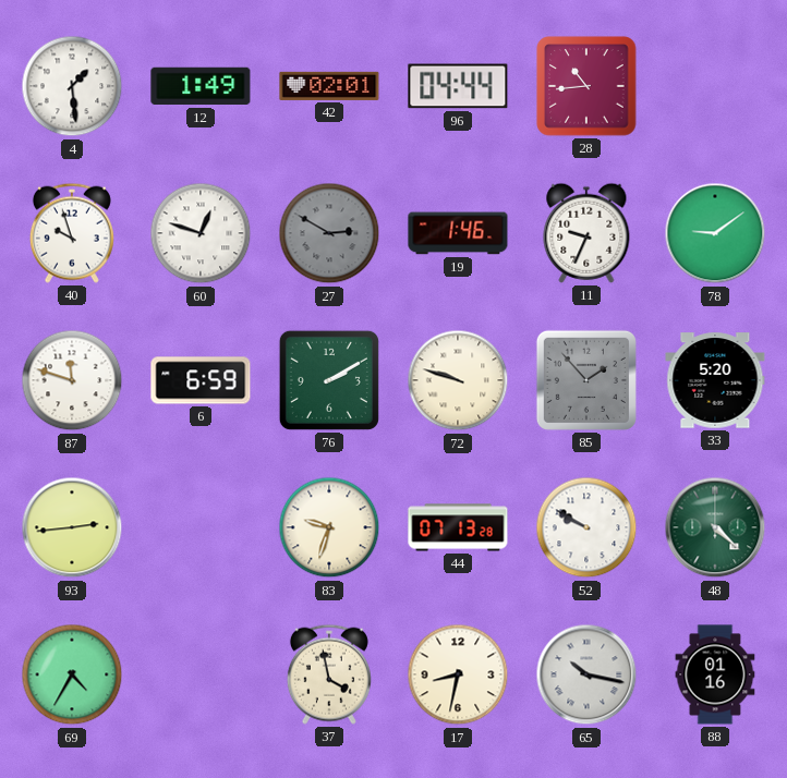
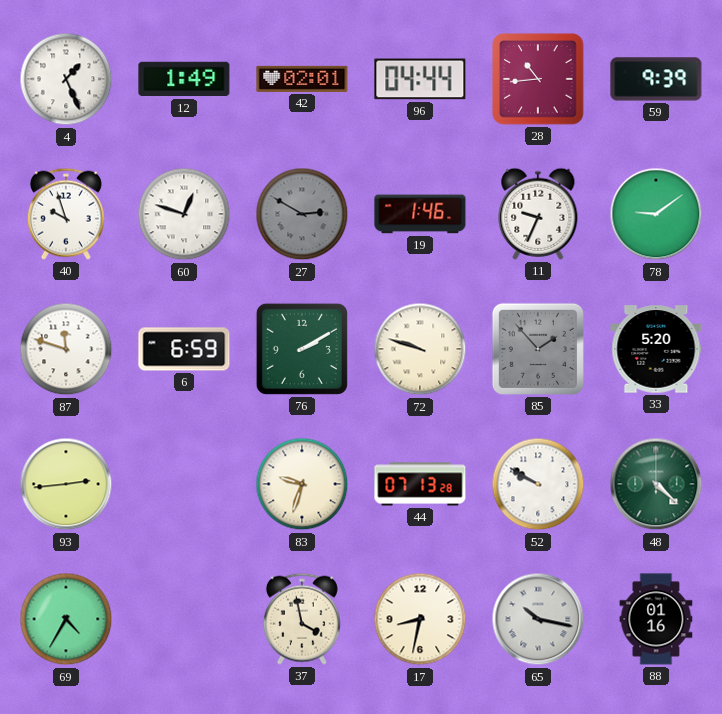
4: 1:29 -> 1:26 (66, 79)
59: none -> 9:39 (656, 79)
